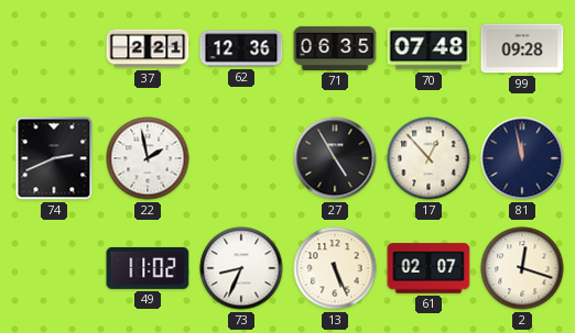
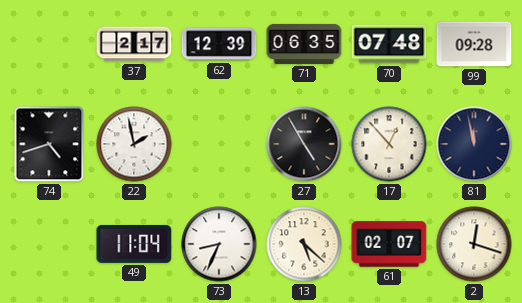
37: 2:21 -> 2:17 (134, 44)
62: 12:36 -> 12:39 (219, 44)
74: 2:41 -> 4:42 (49, 144)
49: 11:02 -> 11:04 (134, 244)
13: 5:26 -> 5:22 (304, 244)
